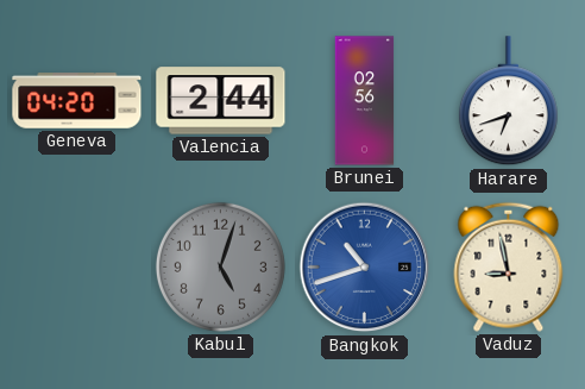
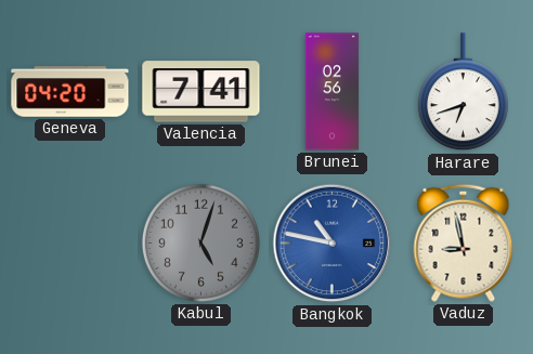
Valencia: 2:44 -> 7:41 (201, 92)
Bangkok: 10:42 -> 10:47 (333, 244)
